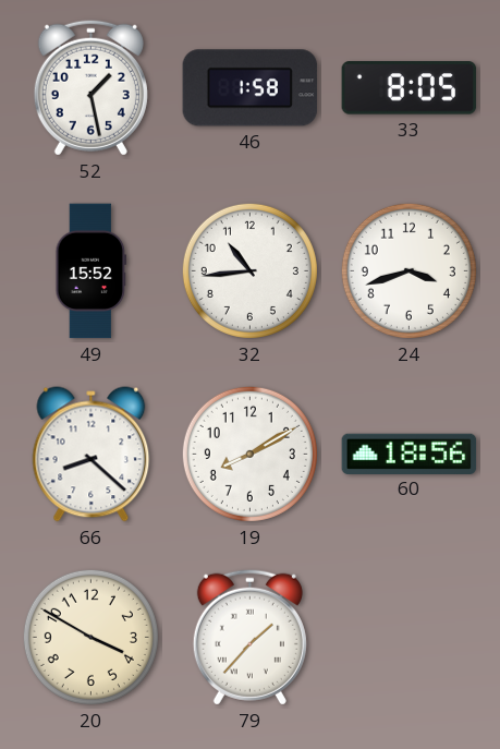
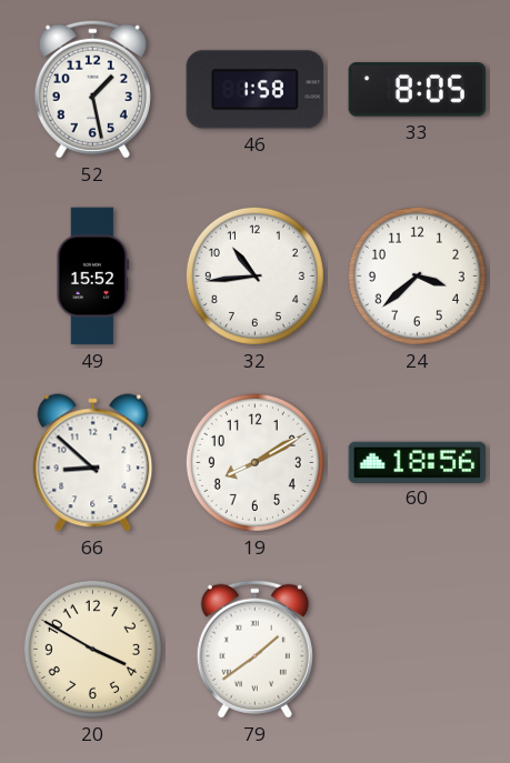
24: 3:42 -> 3:38 (417, 275)
66: 8:22 -> 8:52 (93, 463)
79: 1:37 -> 1:39 (254, 649)
